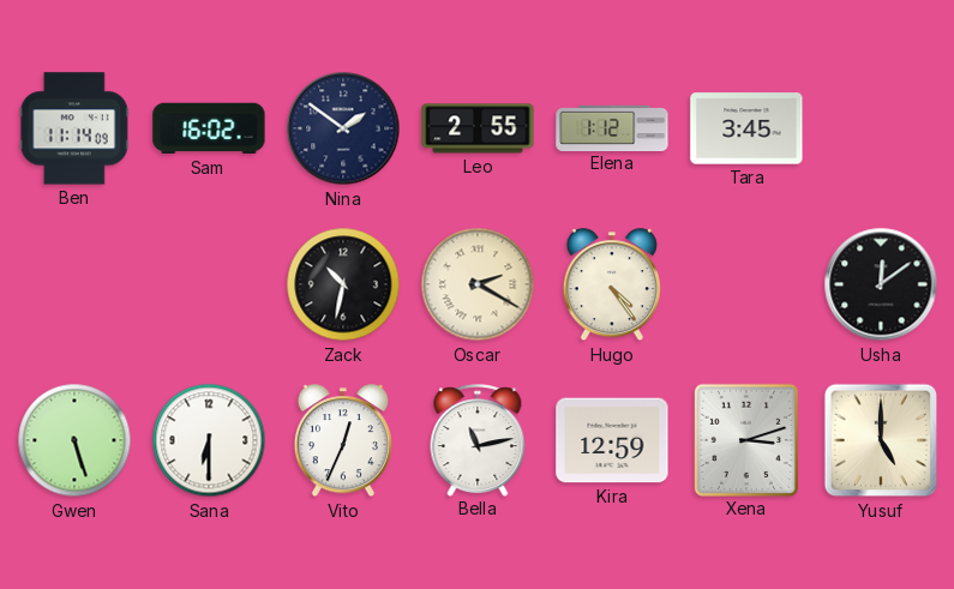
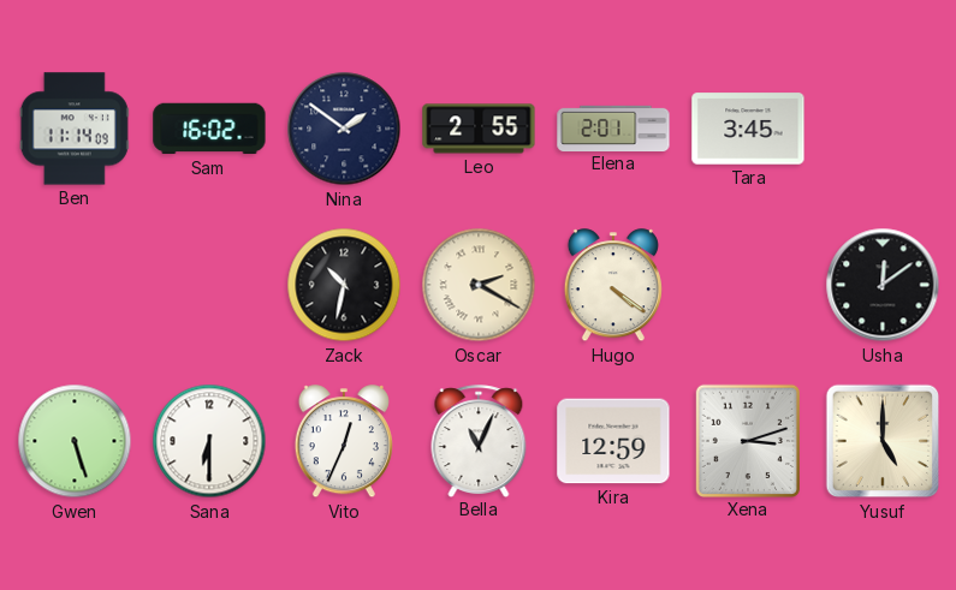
Elena: 1:12 -> 2:01 (613, 127)
Hugo: 4:24 -> 4:21 (613, 286)
Bella: 11:13 -> 11:04 (479, 441)
